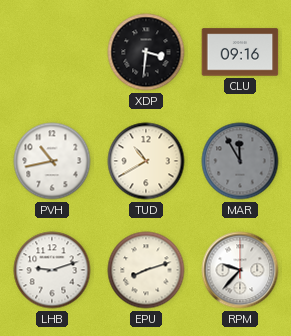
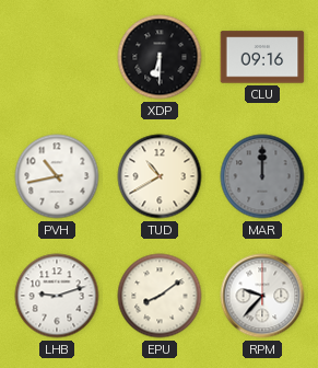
XDP: 3:31 -> 6:30 (160, 57)
MAR: 11:55 -> 12:00 (262, 176)
EPU: 8:12 -> 8:09 (160, 296)
